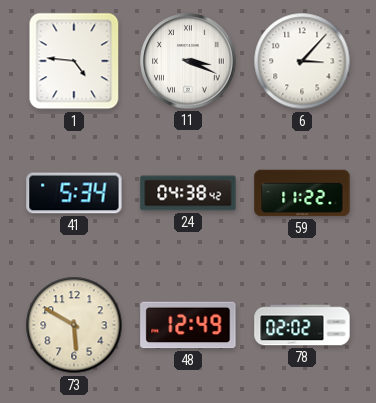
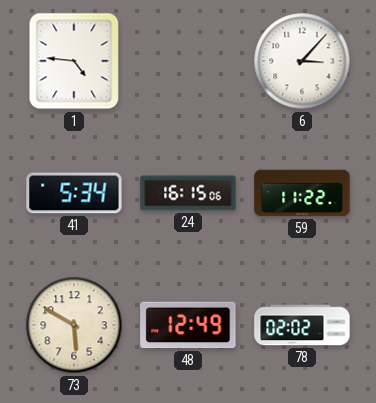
11: 3:19 -> none (188, 61)
24: 04:38 -> 16:15 (188, 193)
